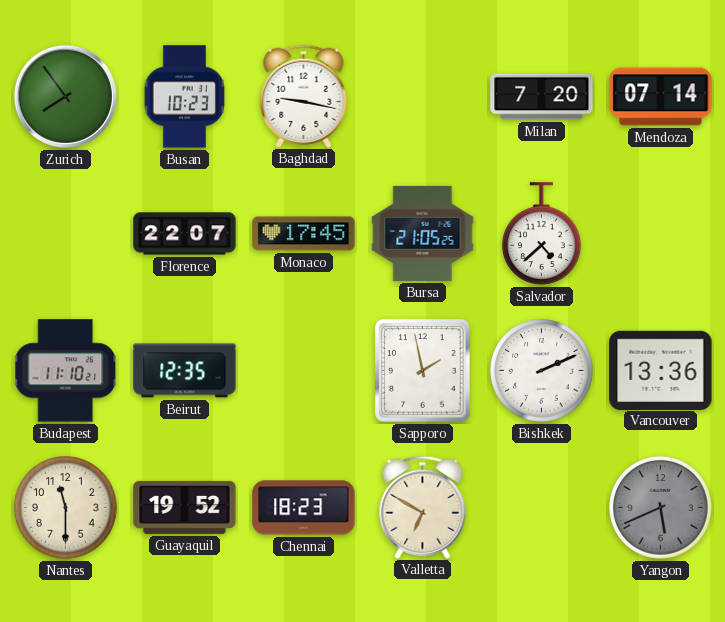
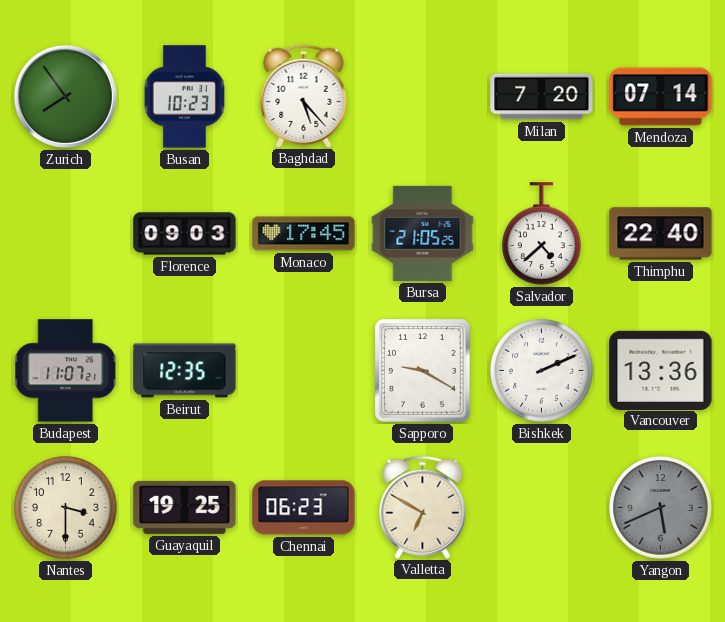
Baghdad: 9:17 -> 5:23 (304, 96)
Florence: 22:07 -> 09:03 (185, 234)
Thimphu: none -> 22:40 (661, 234)
Budapest: 11:10 -> 11:07 (66, 371)
Sapporo: 1:58 -> 9:20 (423, 371)
Nantes: 11:30 -> 3:30 (66, 508)
Guayaquil: 19:52 -> 19:25 (185, 507)
Chennai: 18:23 -> 06:23 (304, 508)
